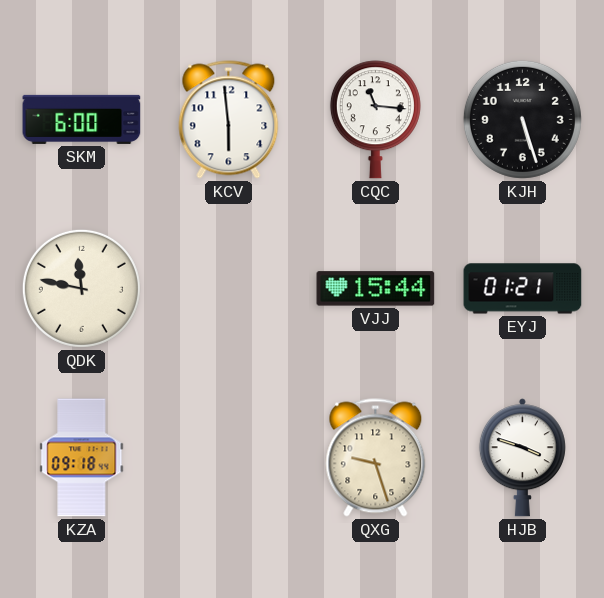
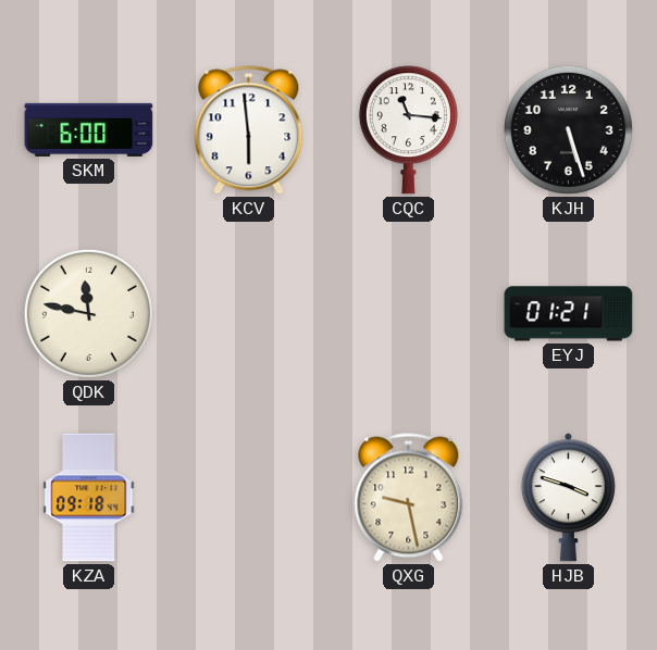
VJJ: 15:44 -> none (376, 289)
QXG: 9:27 -> 9:28 (409, 498)
